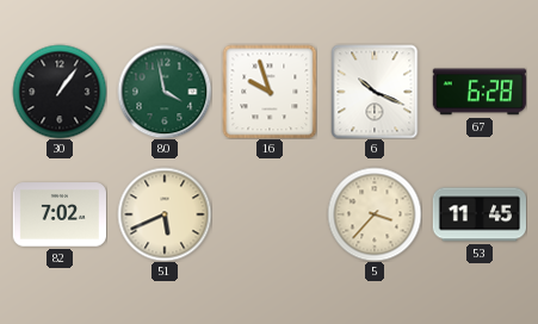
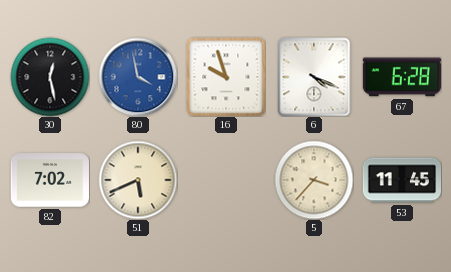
30: 1:06 -> 12:28 (50, 77)
80 dial: green -> blue (138, 77)
6: 10:19 -> 4:19 (314, 77)
